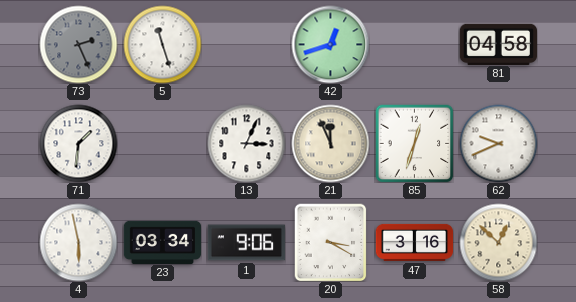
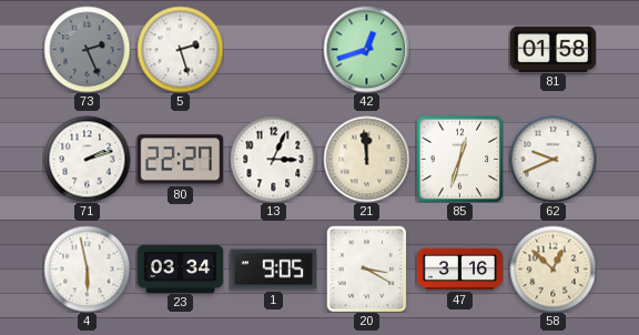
5: 11:27 -> 2:27 (180, 49)
81: 04:58 -> 01:58 (552, 49)
71: 1:31 -> 2:12 (87, 159)
80: none -> 22:27 (180, 160)
21: 11:56 -> 11:59 (366, 159)
1: 9:06 -> 9:05 (273, 270)
